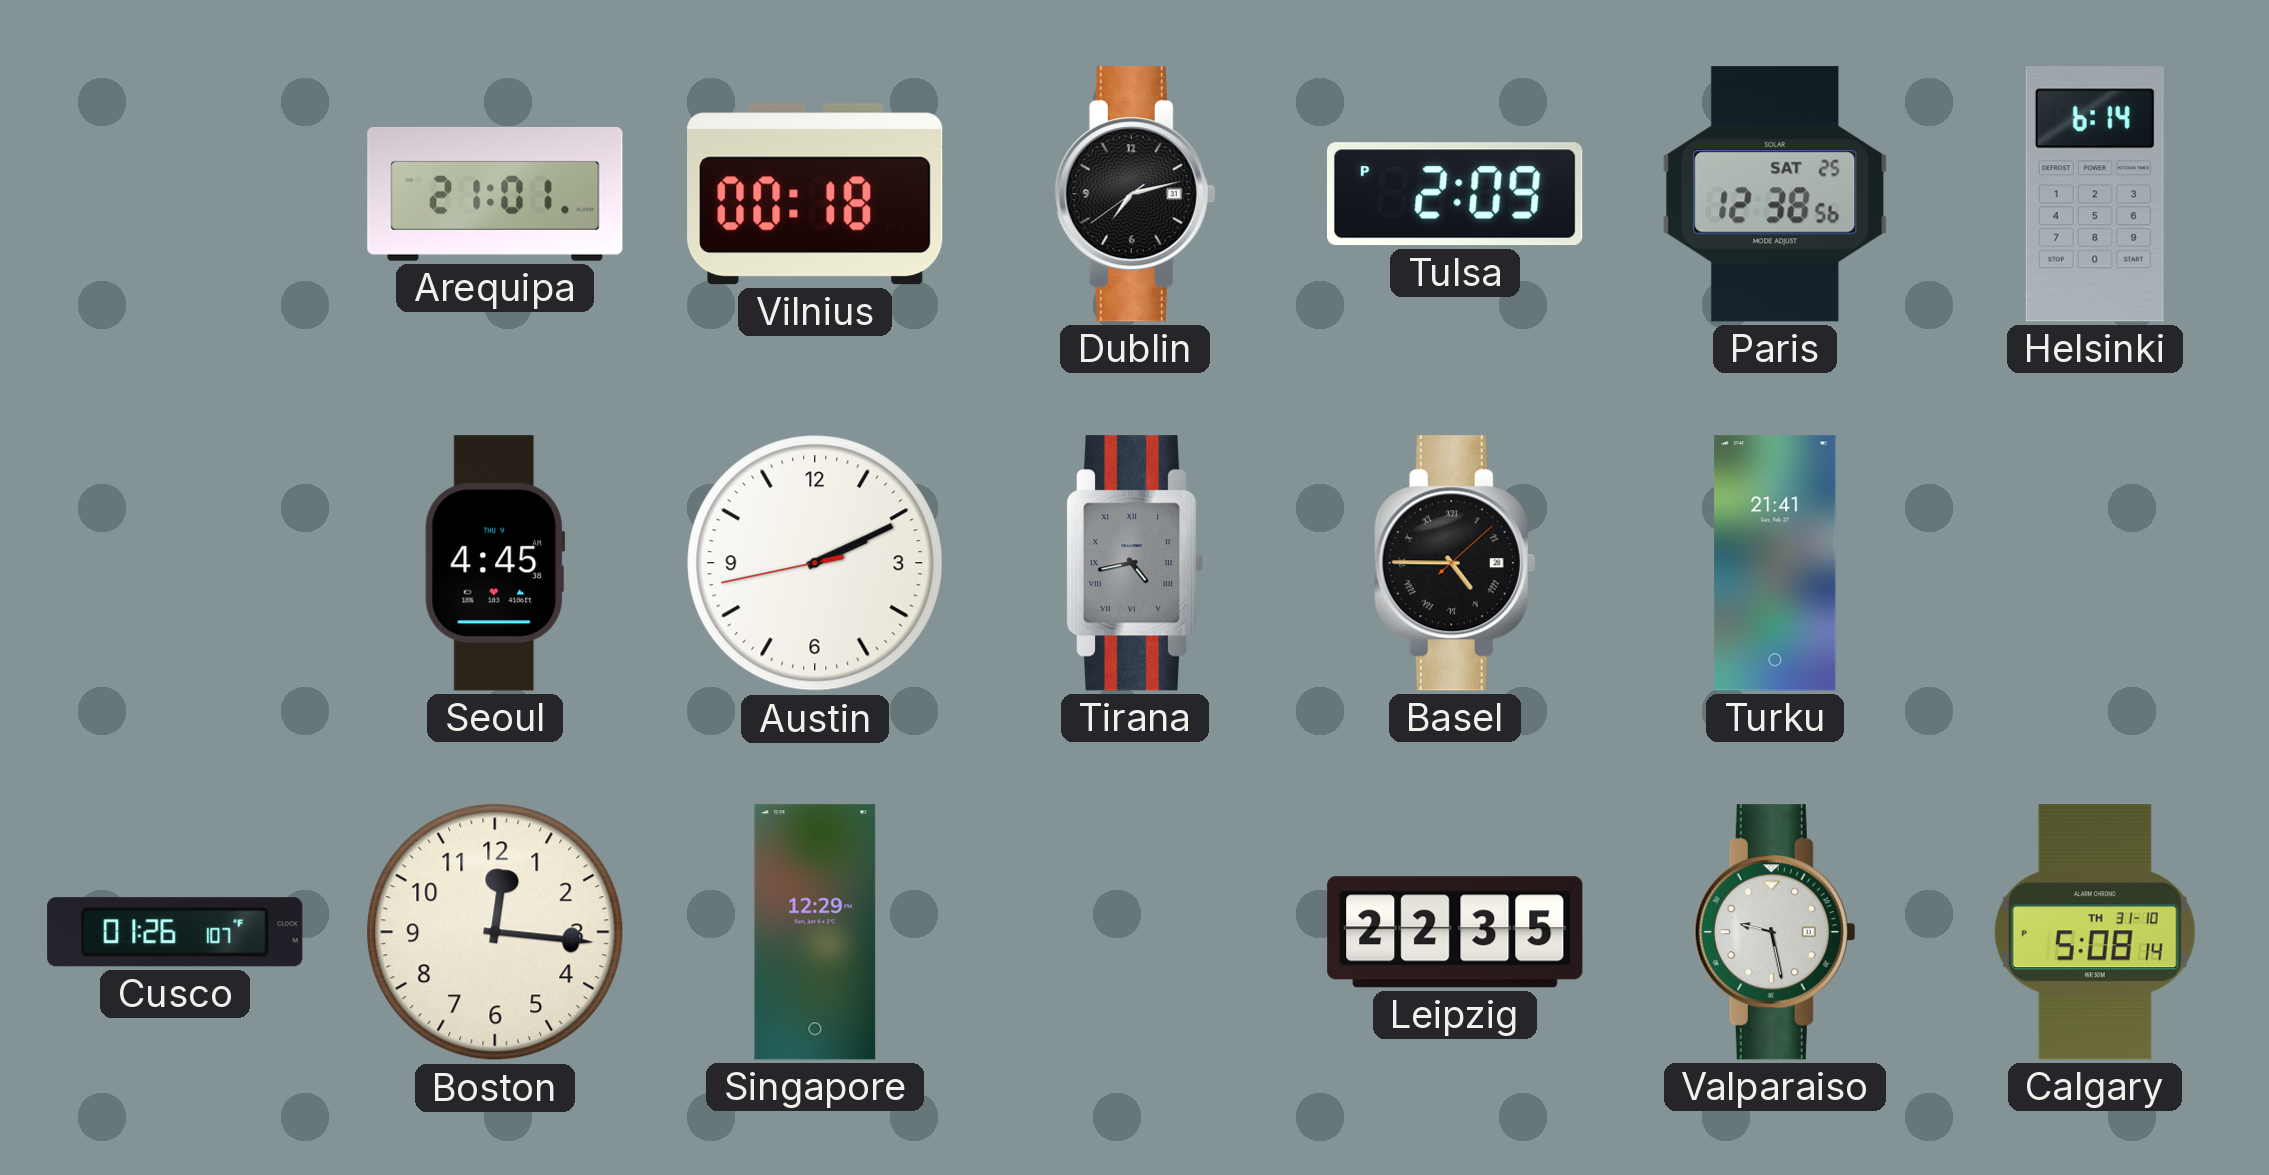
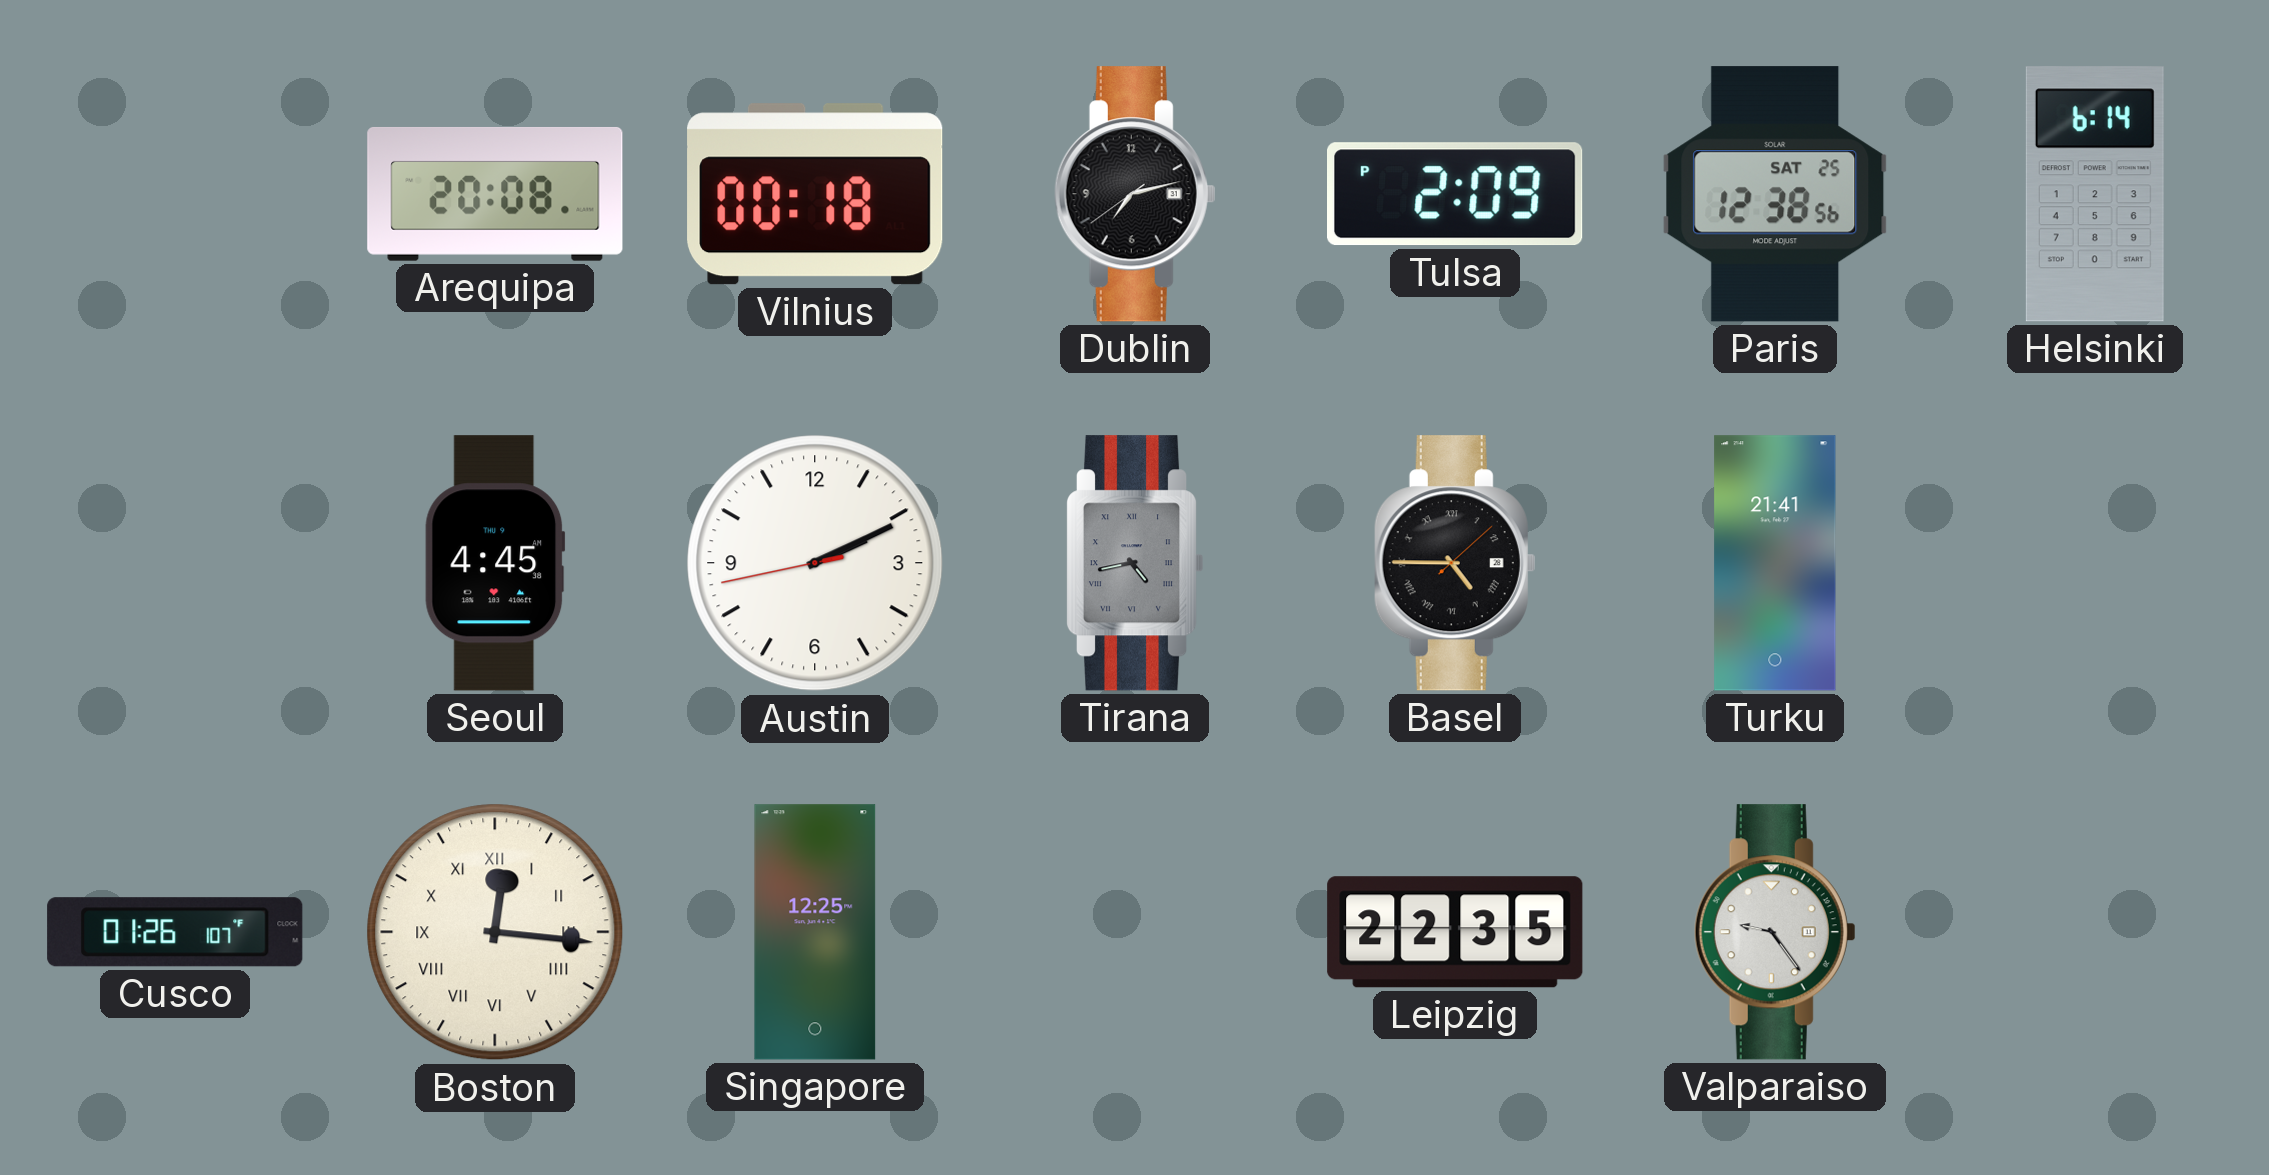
Arequipa: 21:01 -> 20:08 (495, 194)
Boston numerals: Arabic -> Roman (495, 932)
Singapore: 12:29 -> 12:25 (815, 932)
Valparaiso: 9:28 -> 9:24 (1775, 932)
Calgary: 5:08 -> none (2095, 932)
